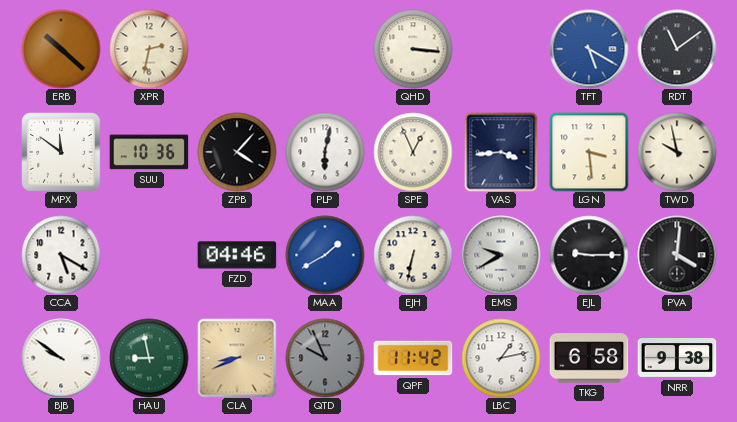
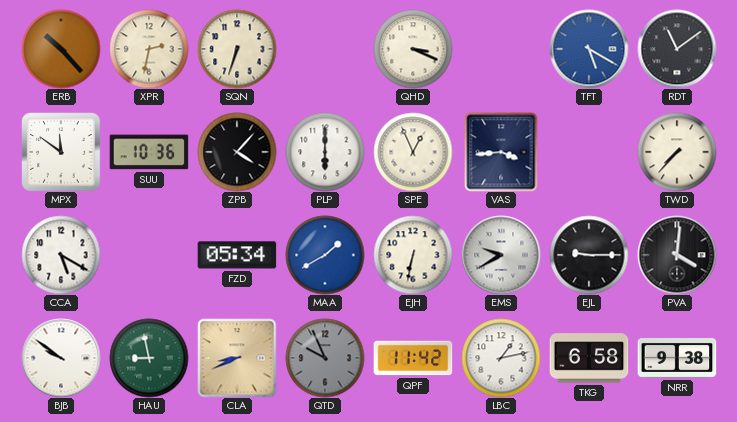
ERB: 10:22 -> 10:23 (61, 49)
SQN: none -> 6:33 (237, 49)
QHD: 3:16 -> 3:19 (413, 49)
PLP: 6:02 -> 6:00 (325, 152)
LGN: 3:29 -> none (589, 152)
TWD: 9:58 -> 7:37 (677, 152)
FZD: 04:46 -> 05:34 (237, 255)
